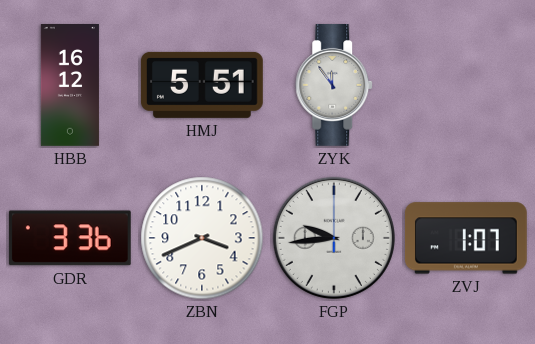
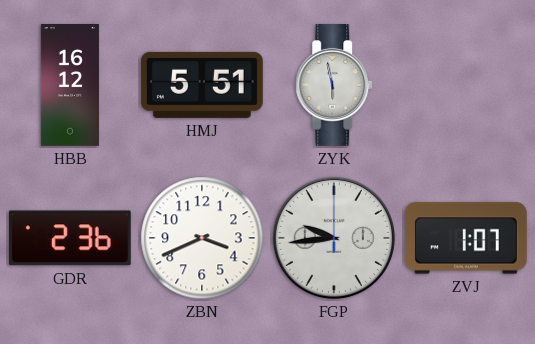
ZYK: 11:54 -> 5:58 (335, 86)
GDR: 3:36 -> 2:36 (70, 238)
